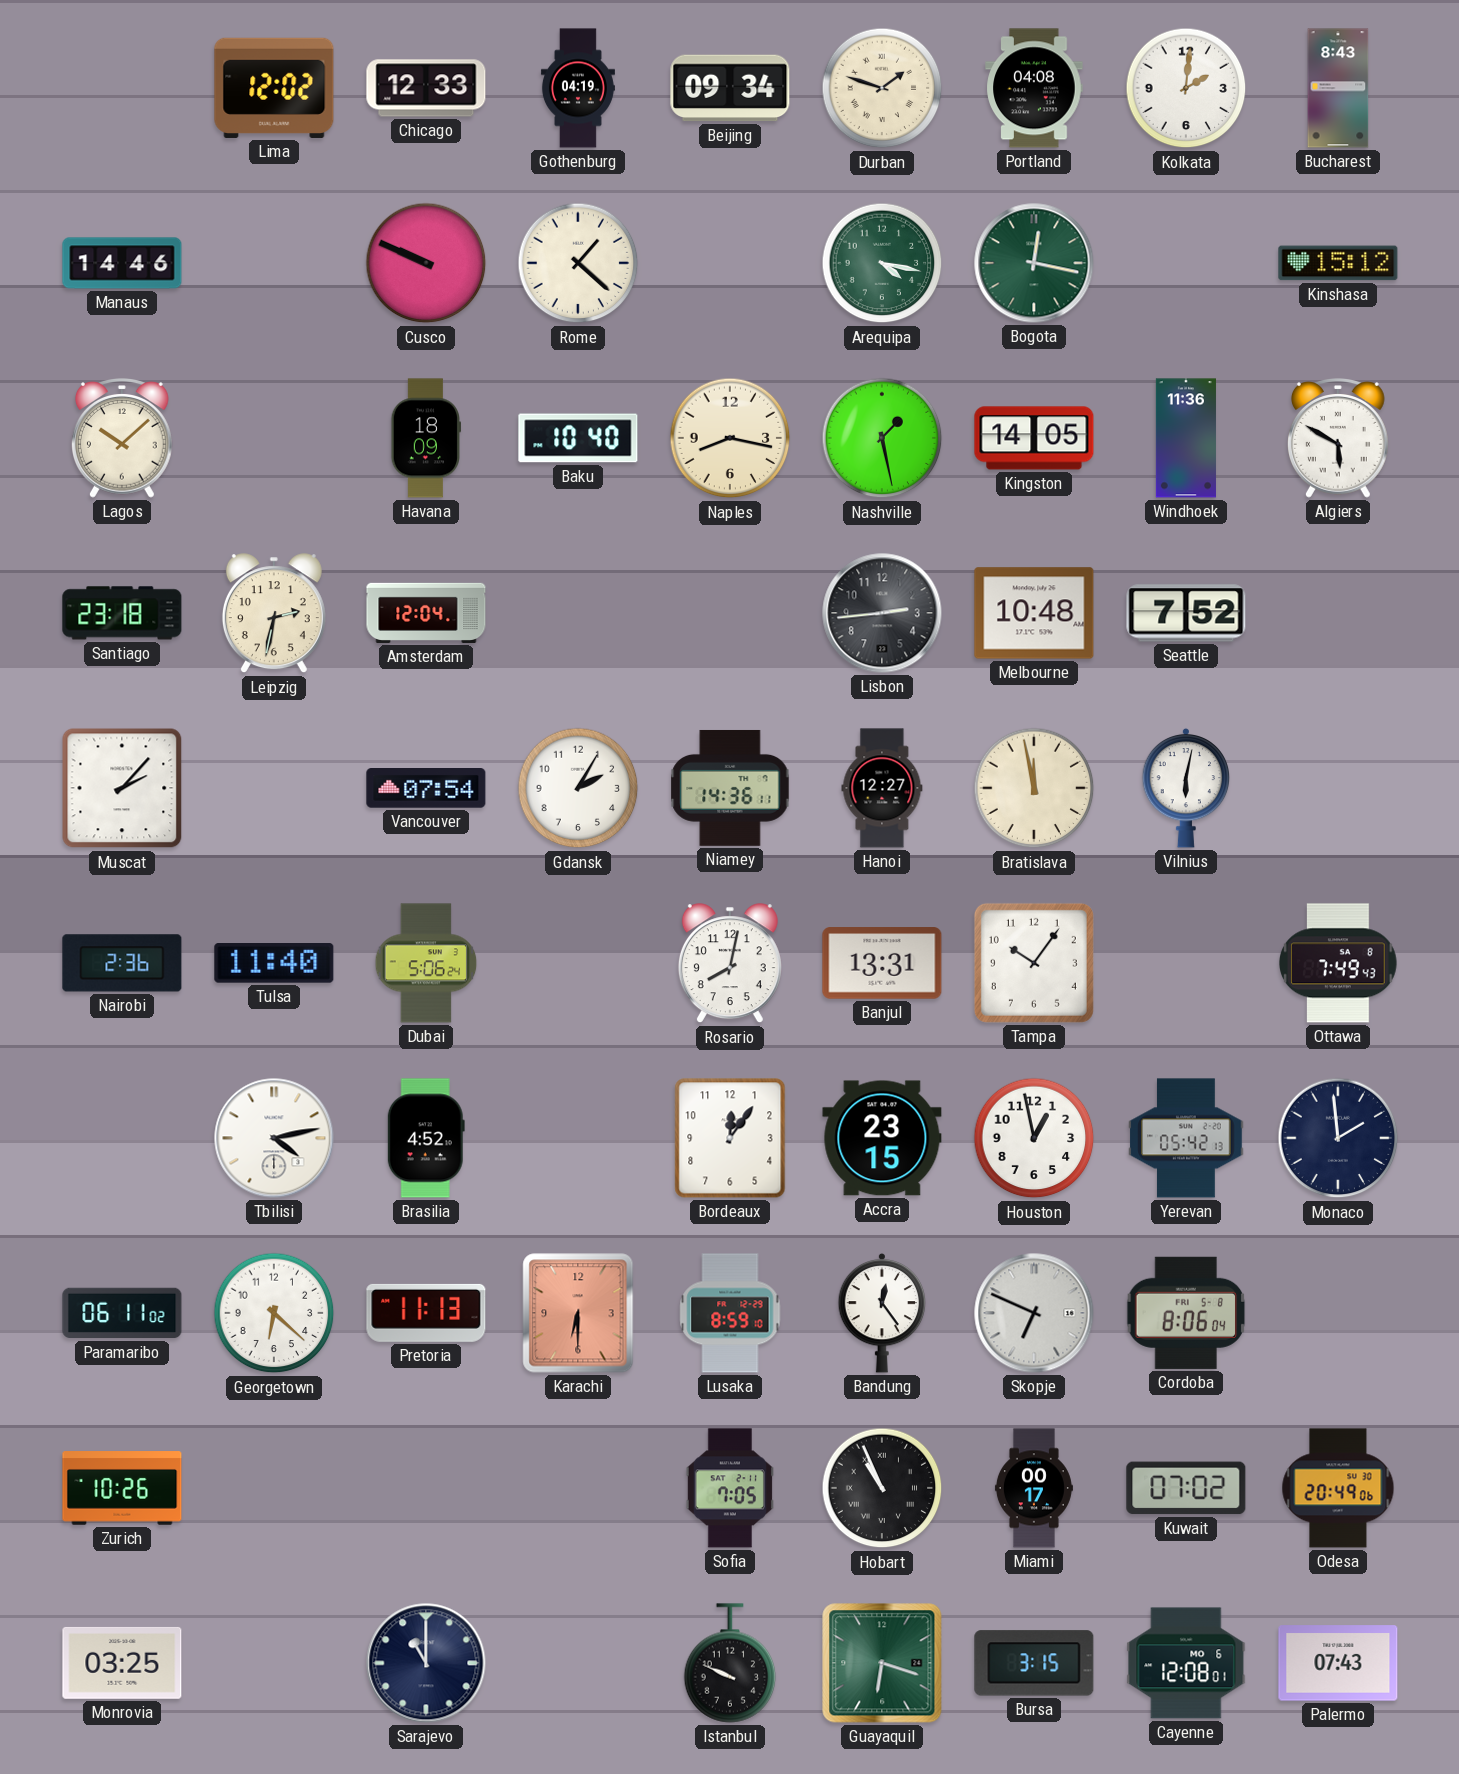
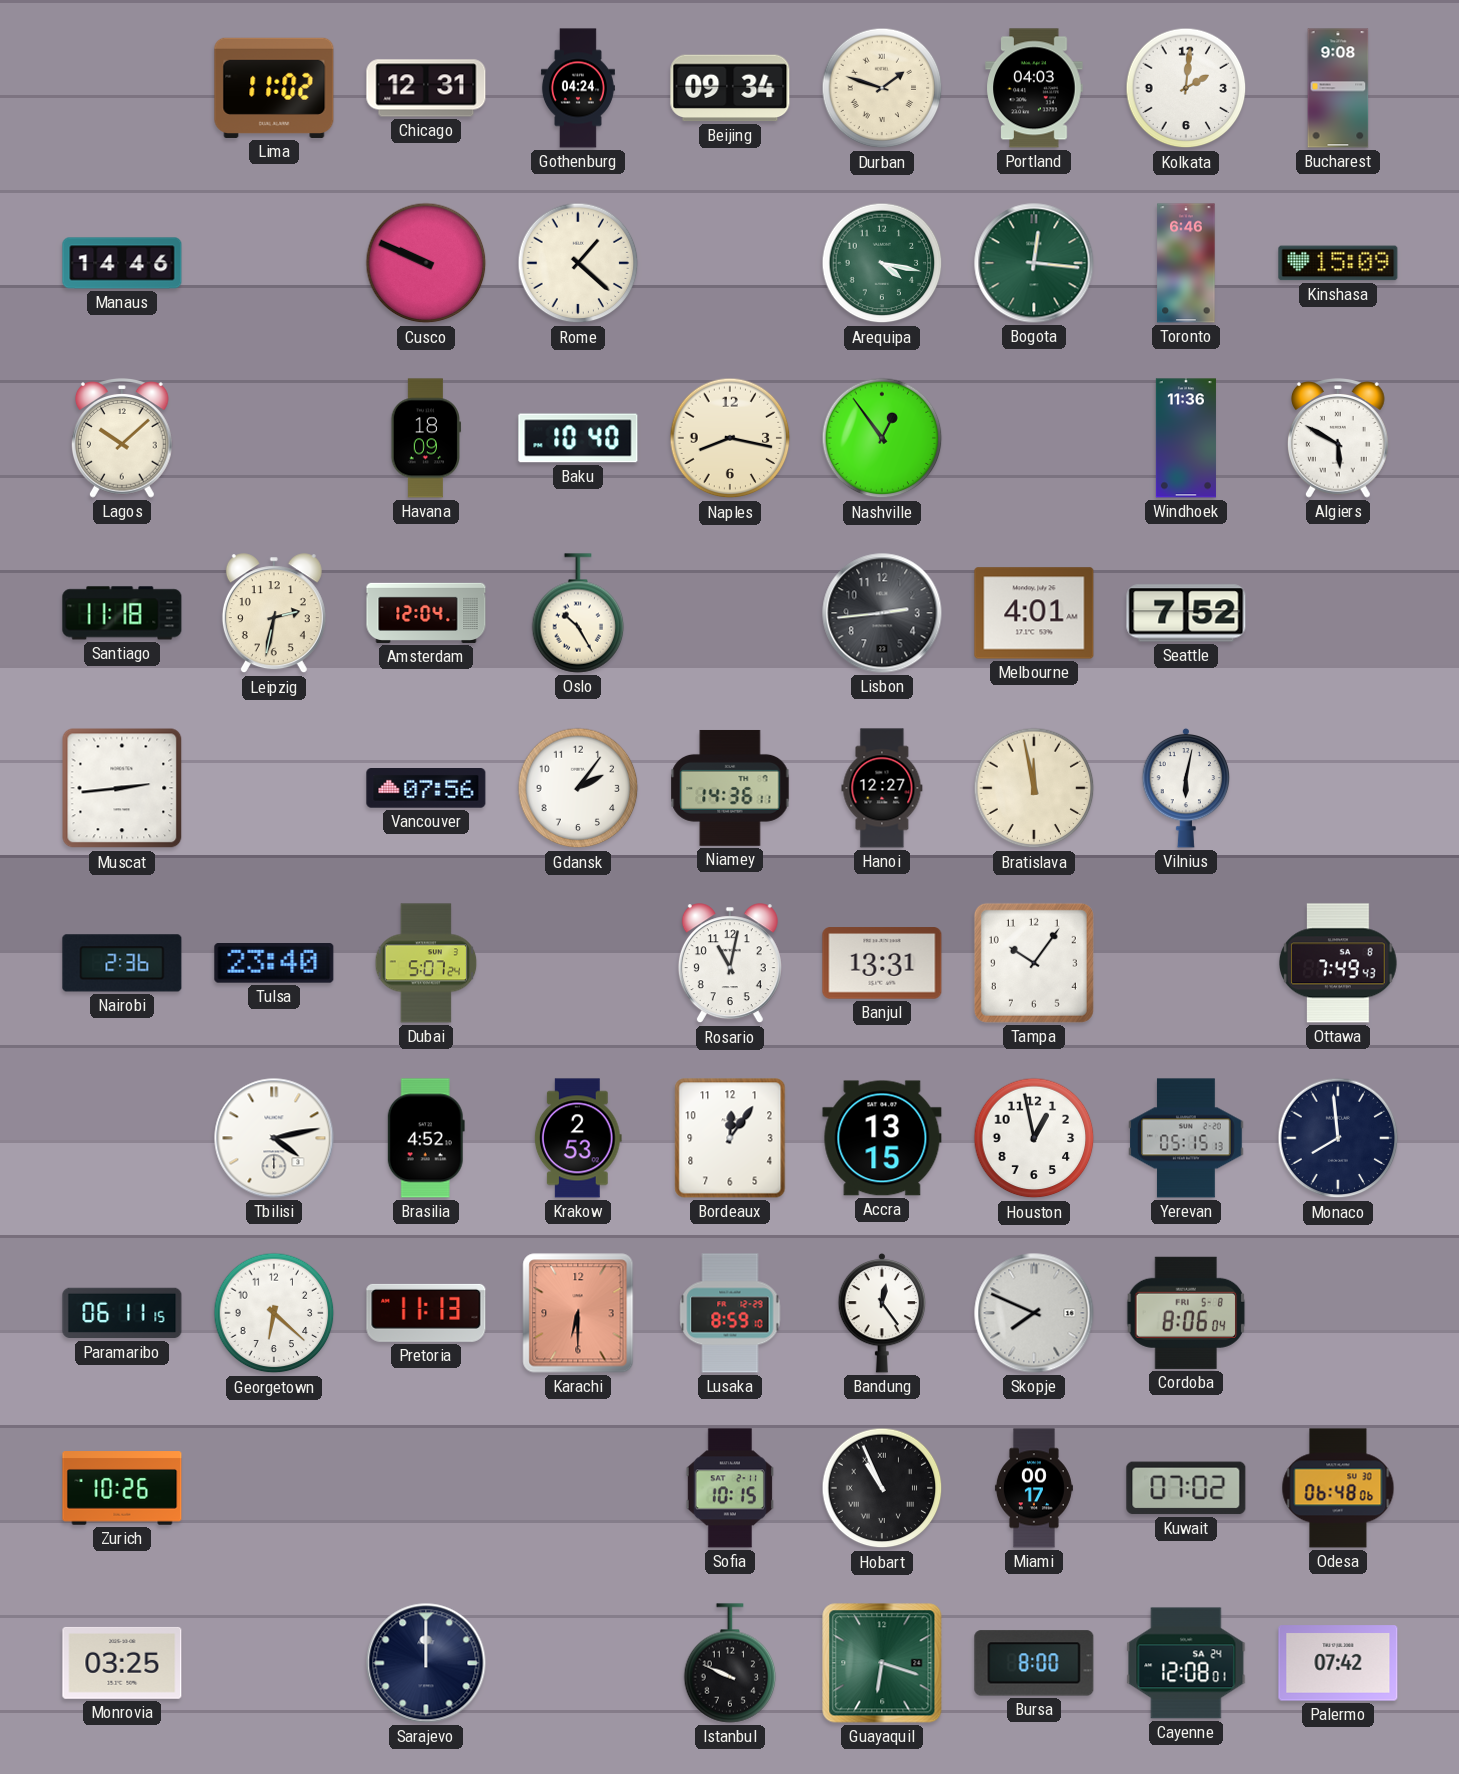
Lima: 12:02 -> 11:02 (274, 88)
Chicago: 12:33 -> 12:31 (426, 88)
Gothenburg: 04:19 -> 04:24 (578, 88)
Portland: 04:08 -> 04:03 (1034, 88)
Bucharest: 8:43 -> 9:08 (1338, 88)
Bogota: 12:17 -> 12:16 (1034, 263)
Toronto: none -> 6:46 (1186, 263)
Kinshasa: 15:12 -> 15:09 (1338, 263)
Nashville: 1:28 -> 12:54 (882, 438)
Kingston: 14:05 -> none (1034, 438)
Santiago: 23:18 -> 11:18 (122, 613)
Oslo: none -> 10:25 (578, 613)
Melbourne: 10:48 -> 4:01 (1034, 613)
Muscat: 2:07 -> 2:44 (122, 788)
Vancouver: 07:54 -> 07:56 (426, 788)
Gdansk: 2:05 -> 2:06 (578, 788)
Tulsa: 11:40 -> 23:40 (274, 964)
Dubai: 5:06 -> 5:07 (426, 963)
Rosario: 8:02 -> 11:02 (730, 964)
Krakow: none -> 2:53 (578, 1138)
Accra: 23:15 -> 13:15 (882, 1138)
Yerevan: 05:42 -> 05:15 (1186, 1138)
Monaco: 1:59 -> 7:59 (1338, 1138)
Paramaribo: 06:11:02 -> 06:11:15 (122, 1313)
Skopje: 6:49 -> 7:49 (1034, 1313)
Sofia: 7:05 -> 10:15 (730, 1488)
Odesa: 20:49 -> 06:48 (1338, 1488)
Sarajevo: 11:00 -> 12:00 (426, 1663)
Bursa: 3:15 -> 8:00 (1034, 1663)
Cayenne date: MO 6 -> SA 24 (1186, 1663)
Palermo: 07:43 -> 07:42 (1338, 1663)
